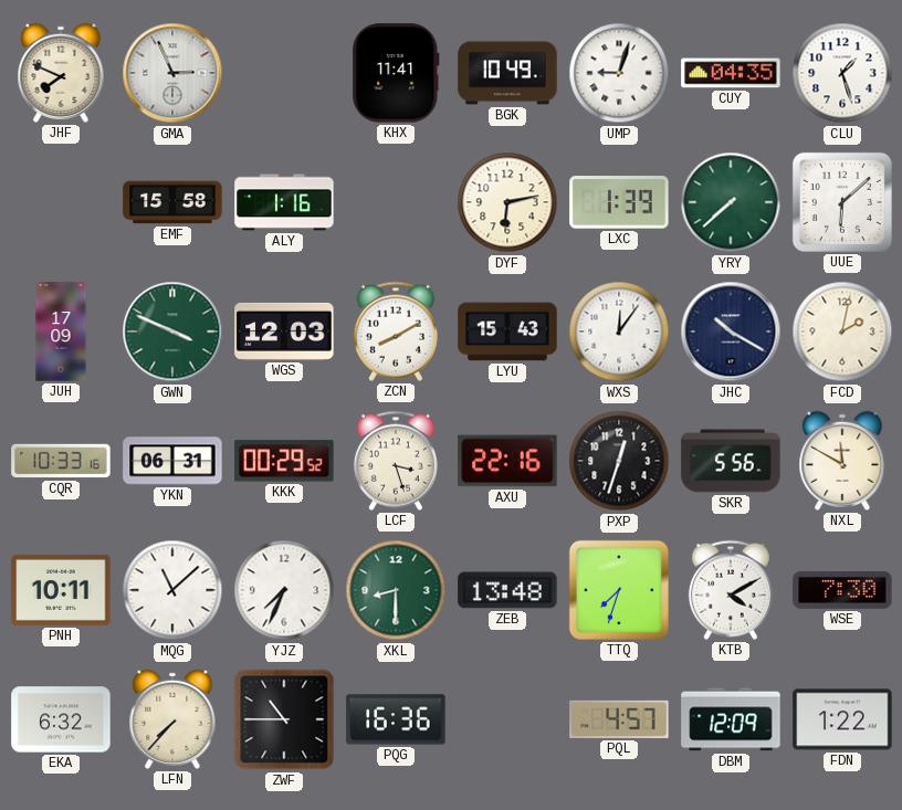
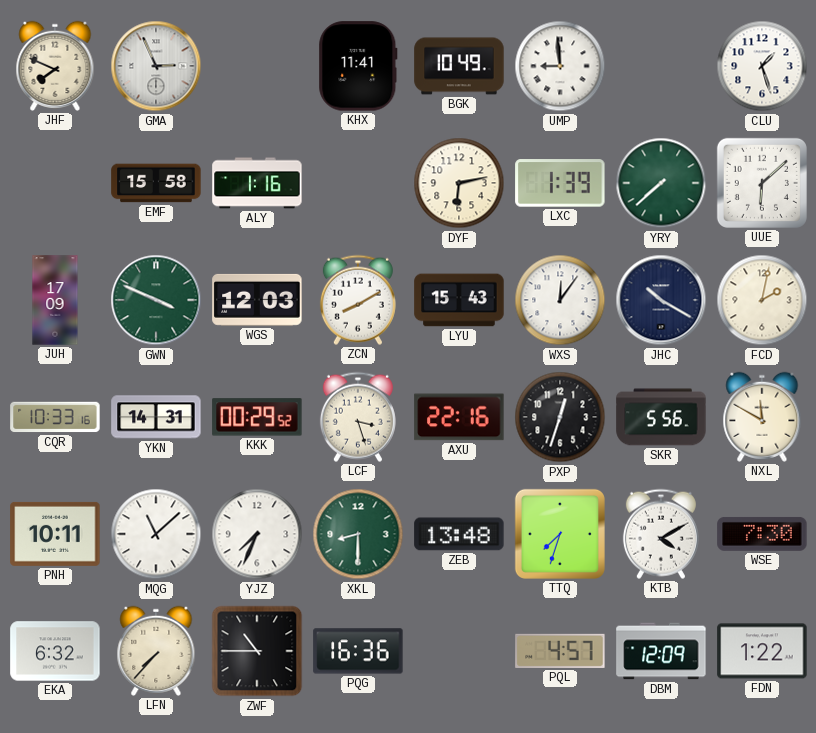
UMP: 9:03 -> 8:59 (560, 66)
CUY: 04:35 -> none (731, 73)
YKN: 06:31 -> 14:31 (156, 417)
